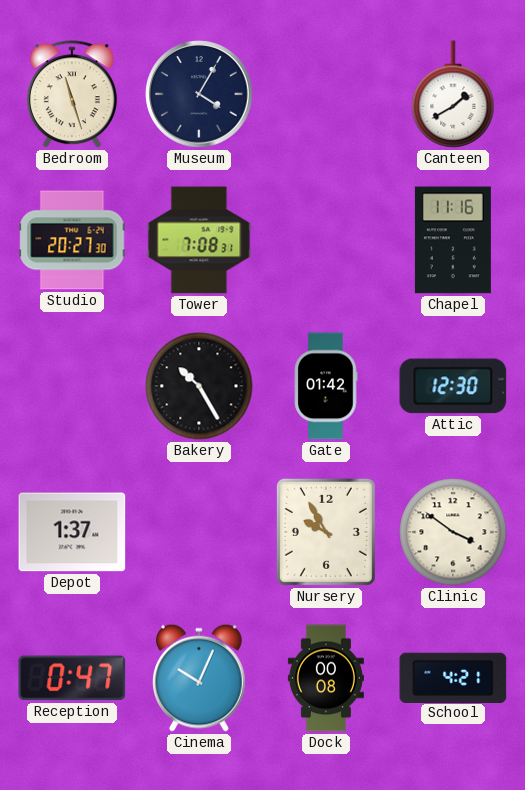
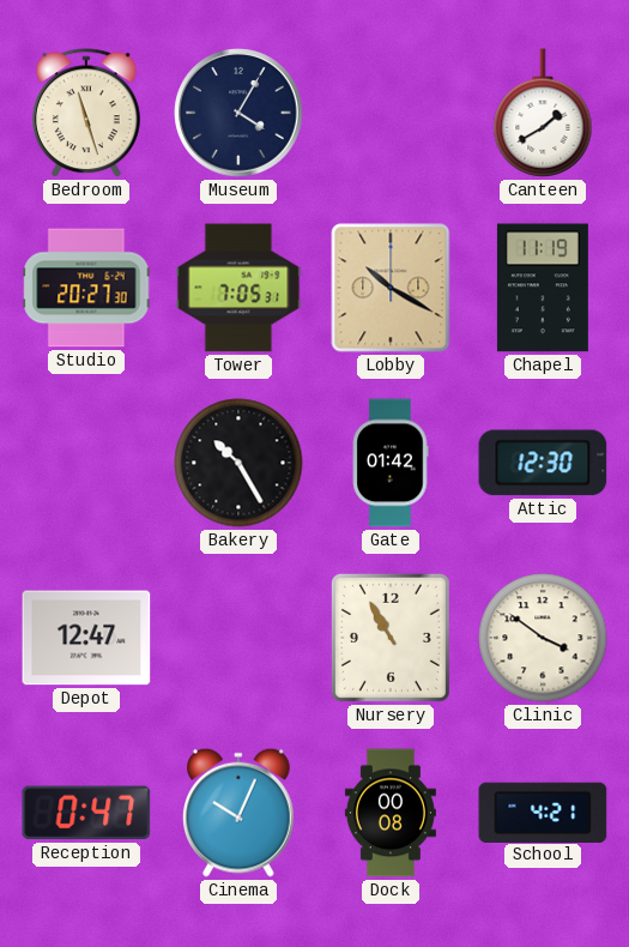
Tower: 7:08 -> 7:05 (238, 288)
Lobby: none -> 10:20 (391, 288)
Chapel: 11:16 -> 11:19 (543, 288)
Depot: 1:37 -> 12:47 (86, 638)
Nursery: 9:55 -> 10:55 (391, 638)
